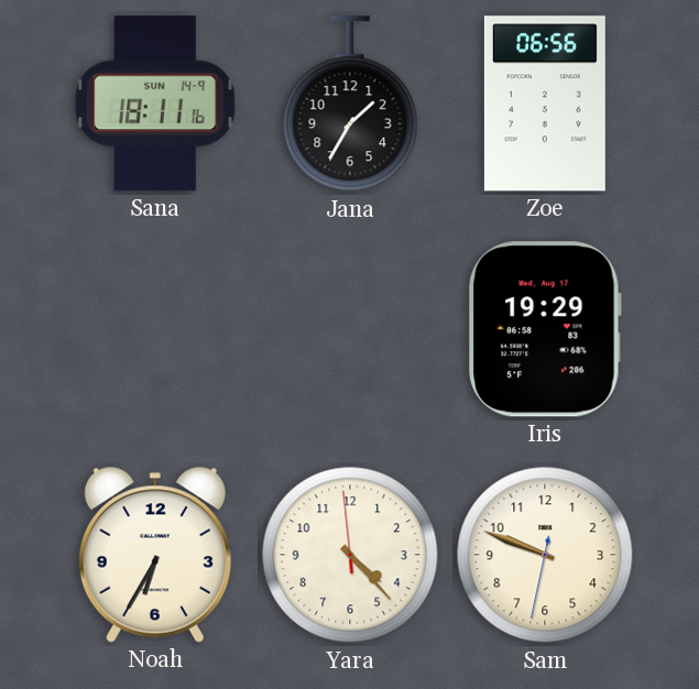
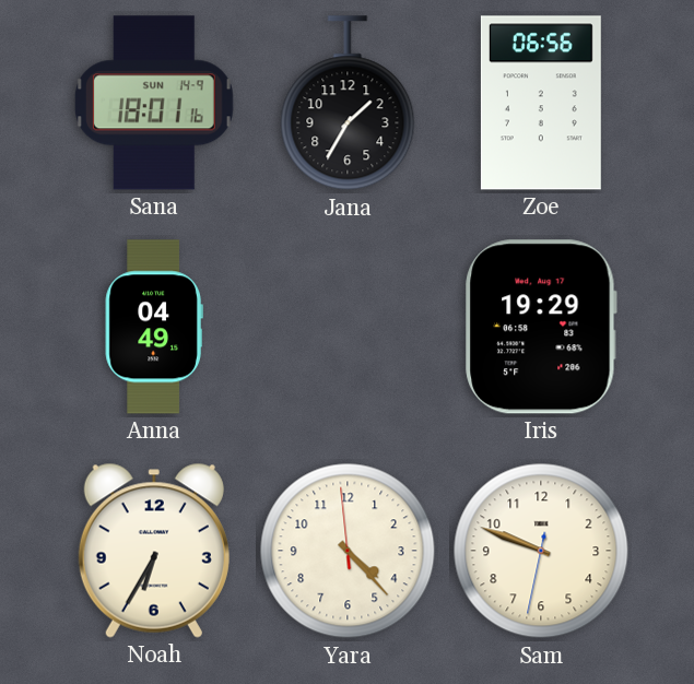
Sana: 18:11 -> 18:01 (154, 103)
Anna: none -> 04:49 (154, 327)
